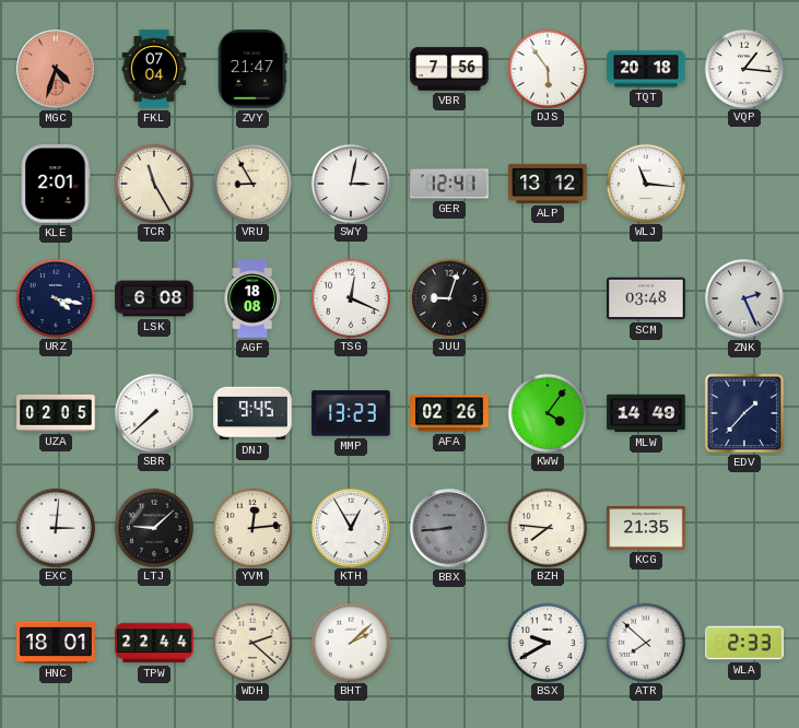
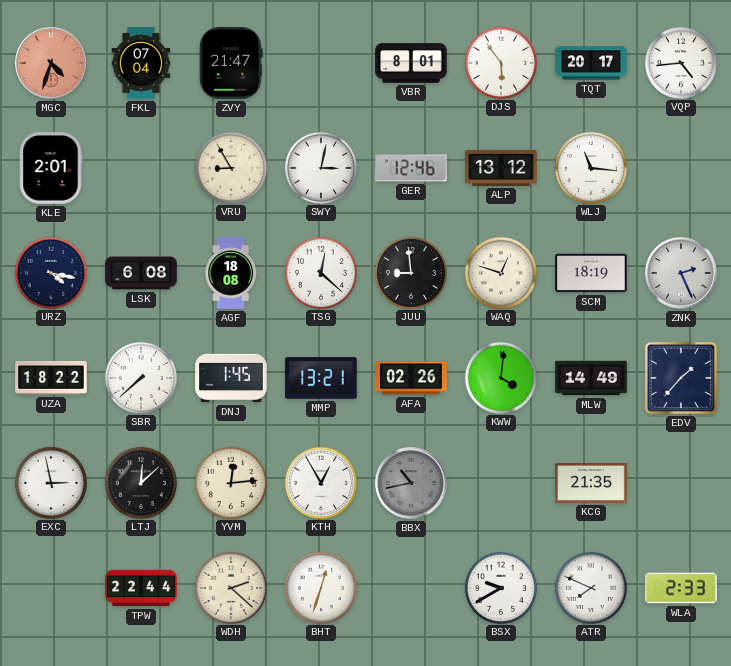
VBR: 7:56 -> 8:01 (411, 63)
TQT: 20:18 -> 20:17 (591, 63)
VQP: 1:16 -> 4:44 (680, 62)
TCR: 11:25 -> none (153, 183)
GER: 12:41 -> 12:46 (411, 168)
TSG: 12:19 -> 12:22 (320, 272)
JUU: 9:03 -> 8:59 (410, 272)
WAQ: none -> 12:48 (500, 272)
SCM: 03:48 -> 18:19 (591, 273)
UZA: 02:05 -> 18:22 (51, 378)
DNJ: 9:45 -> 1:45 (231, 378)
MMP: 13:23 -> 13:21 (321, 378)
KWW: 4:06 -> 4:01 (500, 377)
EXC: 3:01 -> 2:58 (50, 482)
LTJ: 9:08 -> 12:08 (140, 482)
BBX: 8:44 -> 10:43 (411, 483)
BZH: 7:46 -> none (547, 527)
HNC: 18:01 -> none (56, 643)
BHT: 2:08 -> 12:33 (320, 587)
ATR: 7:52 -> 7:49 (590, 587)
